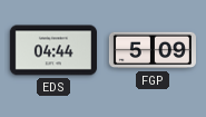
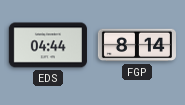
FGP: 5:09 -> 8:14 (137, 45)
